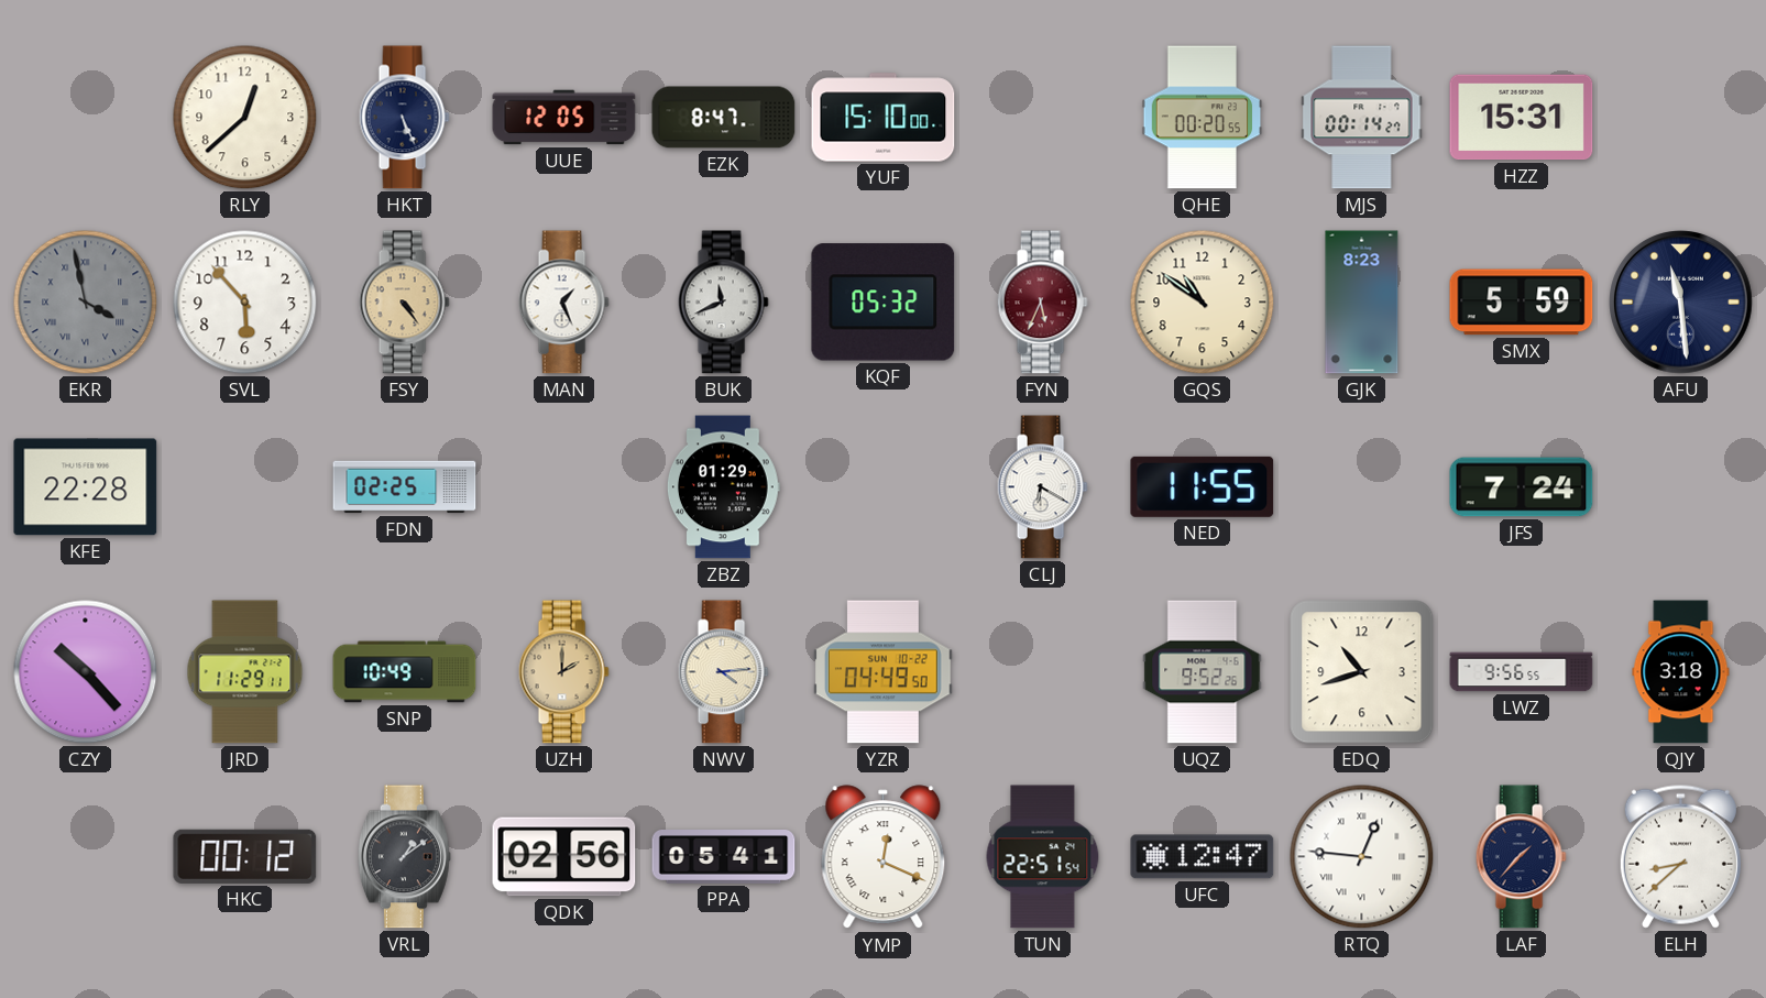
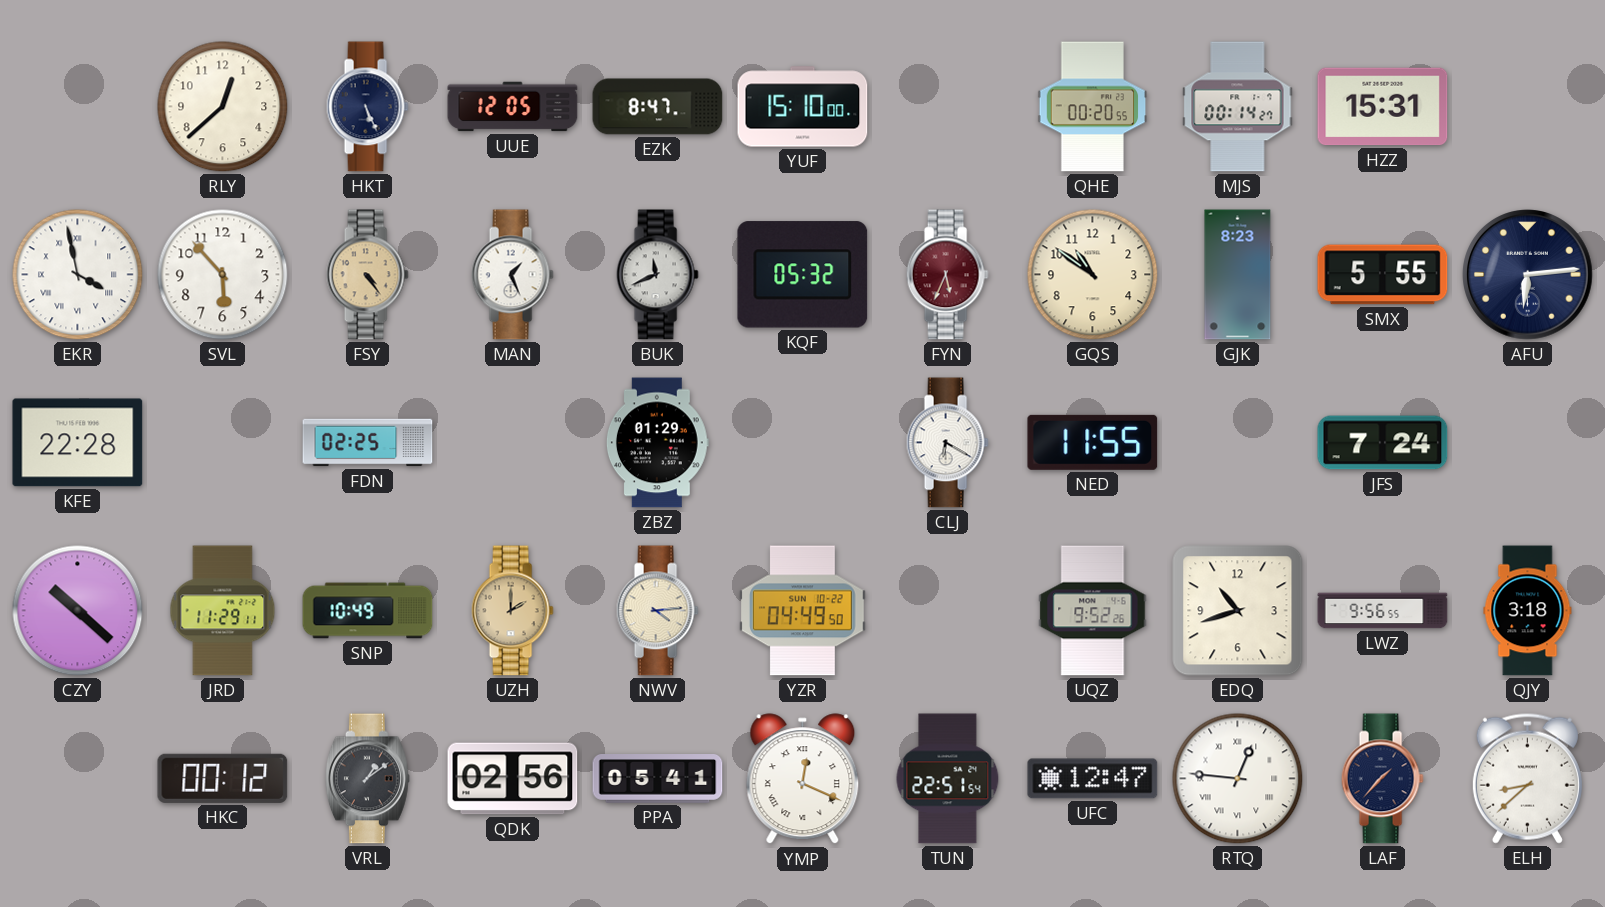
EKR dial: grey -> white (78, 275)
SMX: 5:59 -> 5:55 (1383, 275)
AFU: 11:29 -> 6:14 (1528, 275)
CZY: 10:23 -> 10:22 (78, 611)
